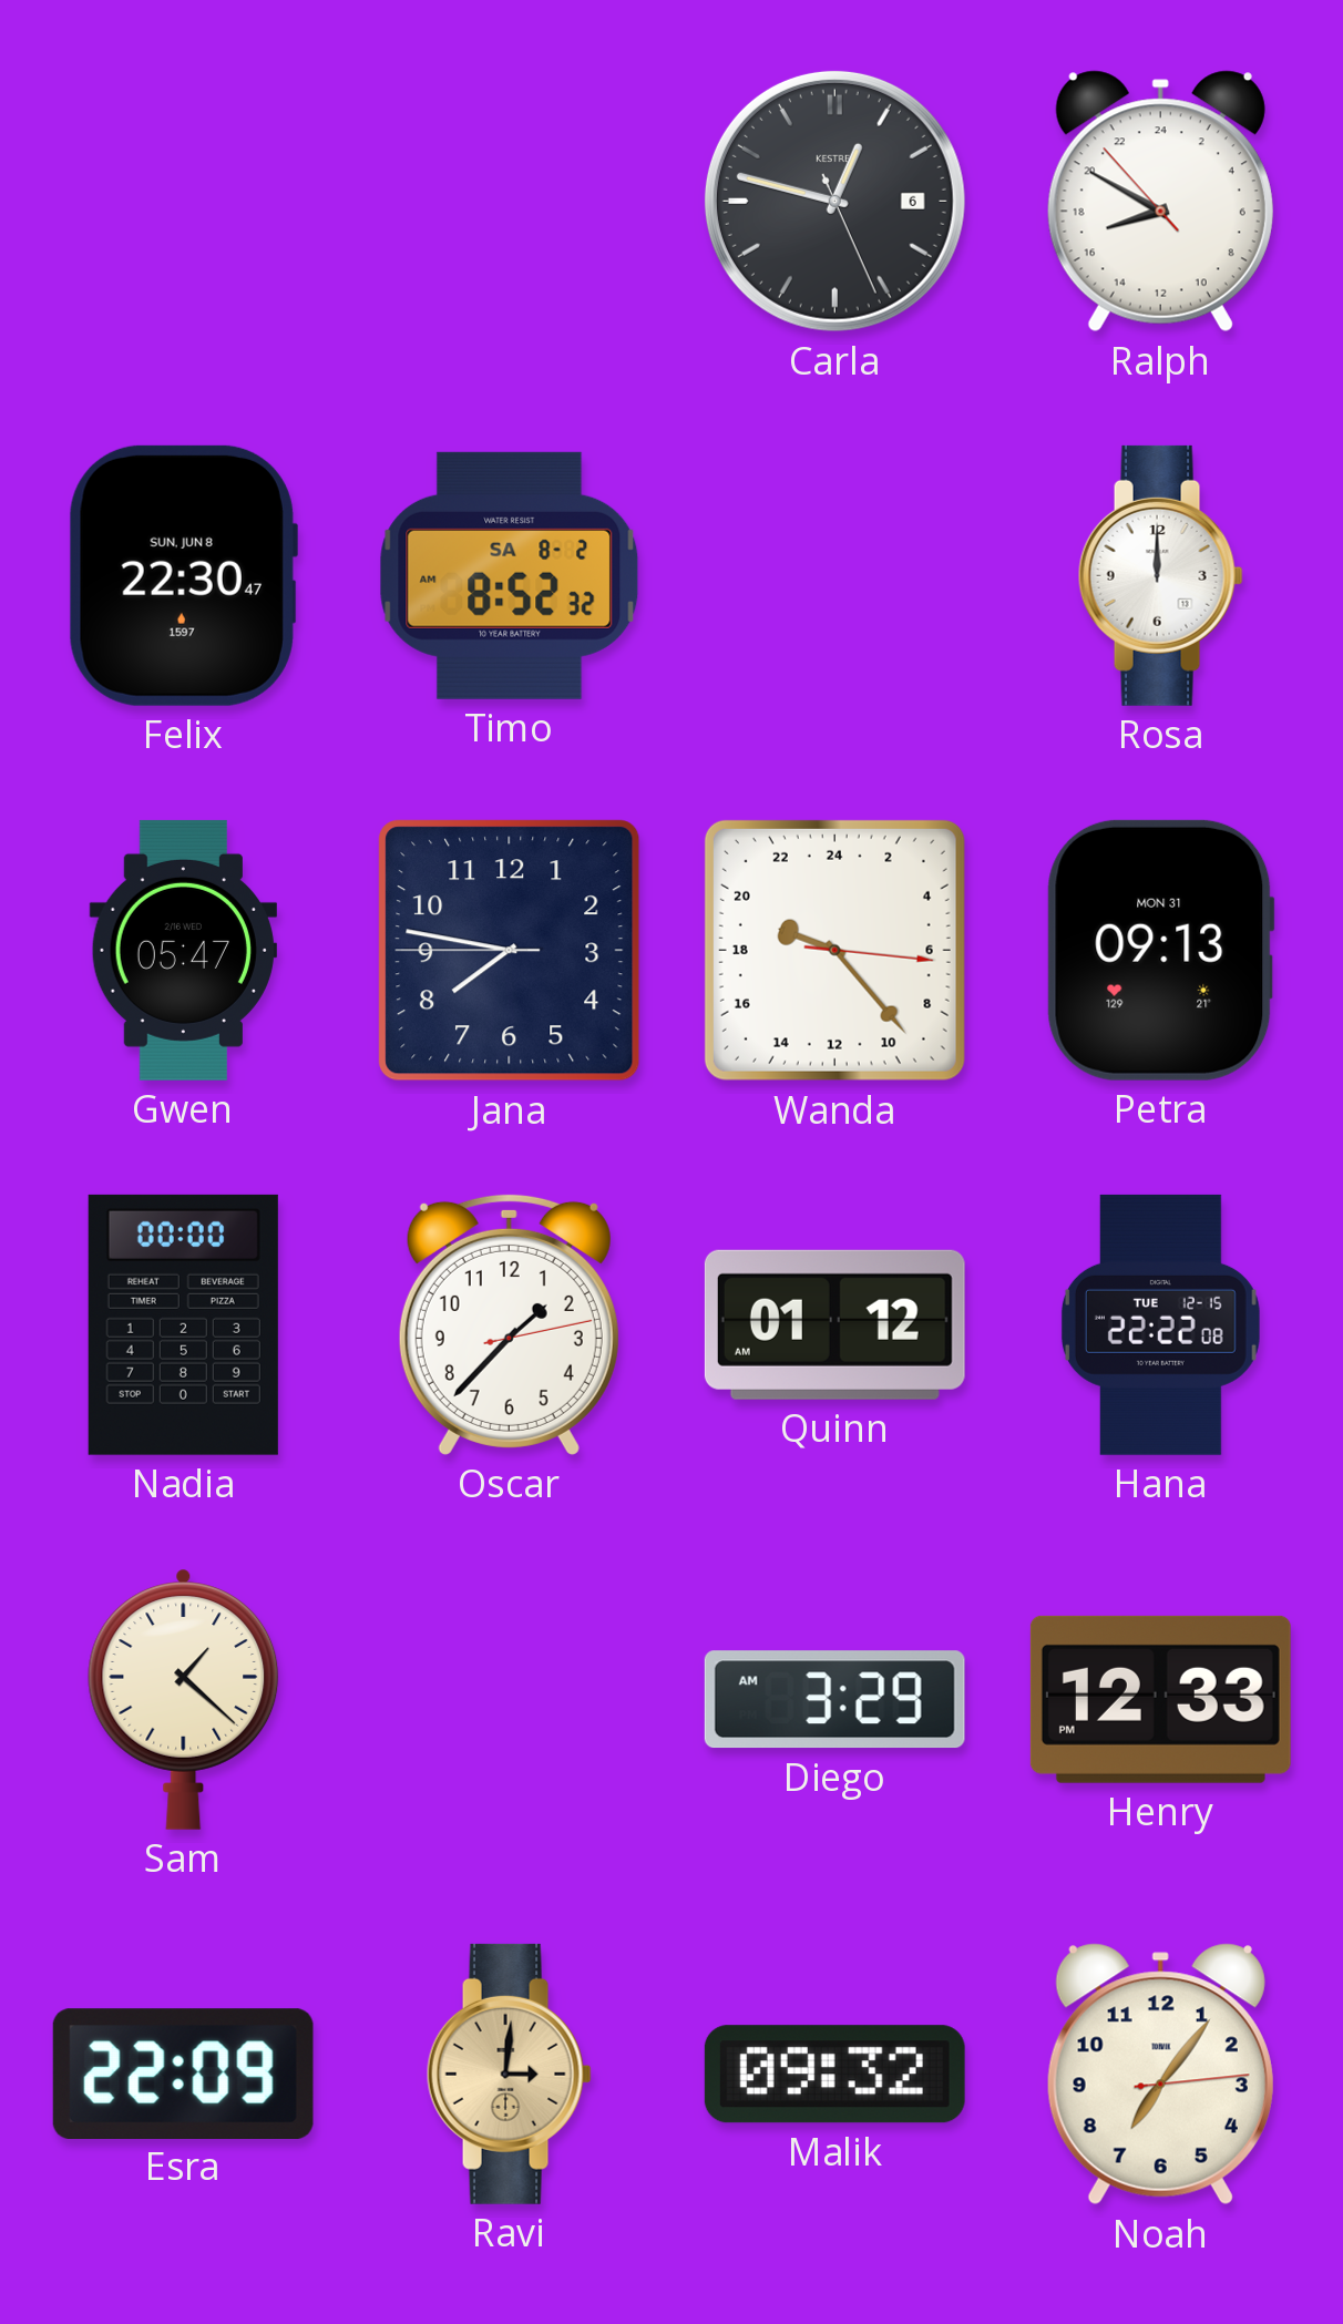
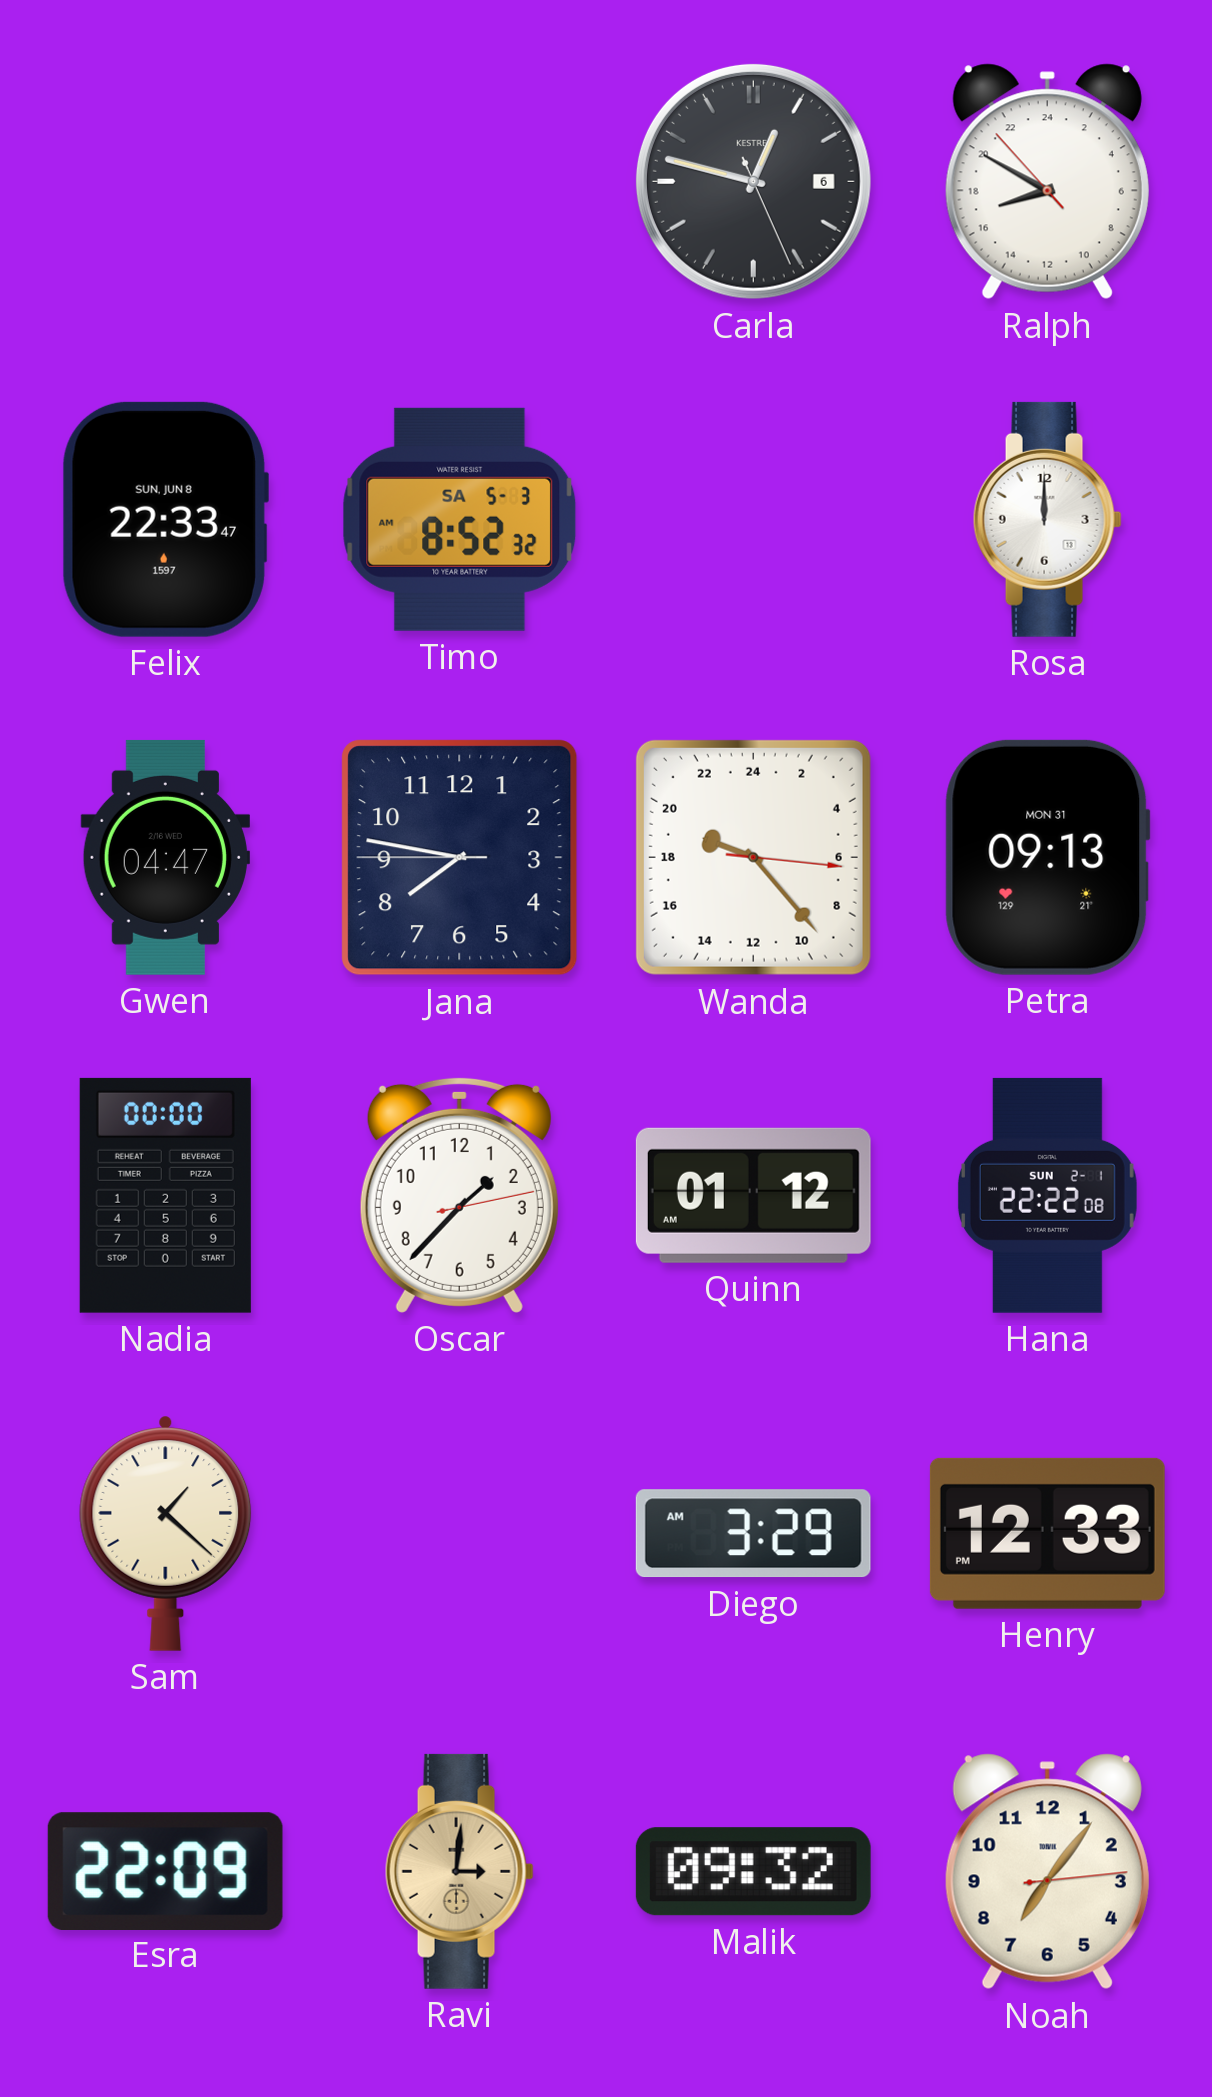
Felix: 22:30 -> 22:33 (165, 519)
Timo date: SA 8-2 -> SA 5-3 (460, 519)
Gwen: 05:47 -> 04:47 (165, 857)
Hana date: TUE 12-15 -> SUN 2-1 (1047, 1195)
